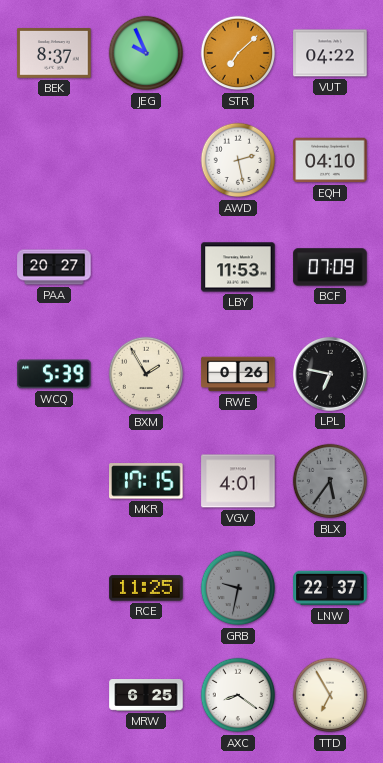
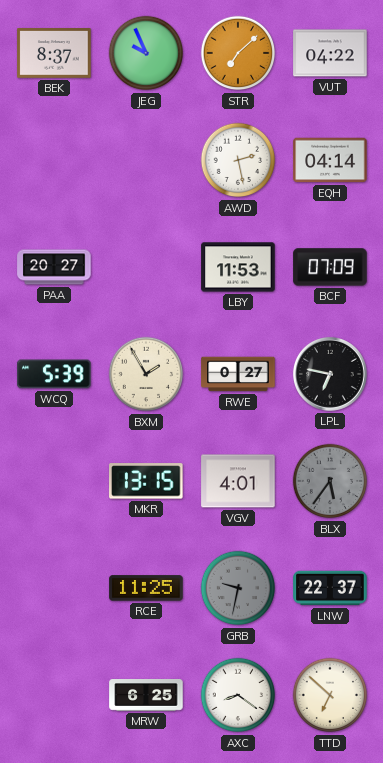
EQH: 04:10 -> 04:14 (330, 160)
RWE: 0:26 -> 0:27 (238, 374)
MKR: 17:15 -> 13:15 (146, 481)
TTD: 6:55 -> 6:52 (330, 695)
